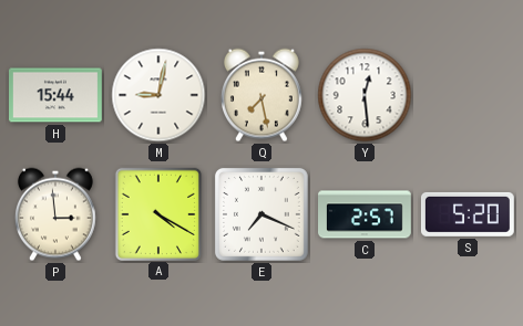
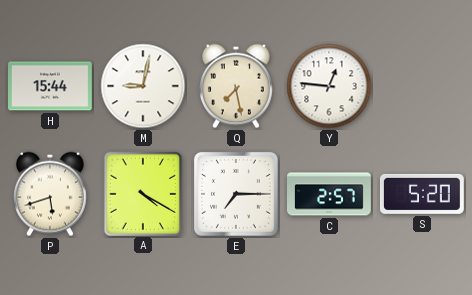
Y: 12:29 -> 12:46 (329, 86)
P: 2:59 -> 5:42 (50, 194)
E: 7:19 -> 7:15 (236, 194)
